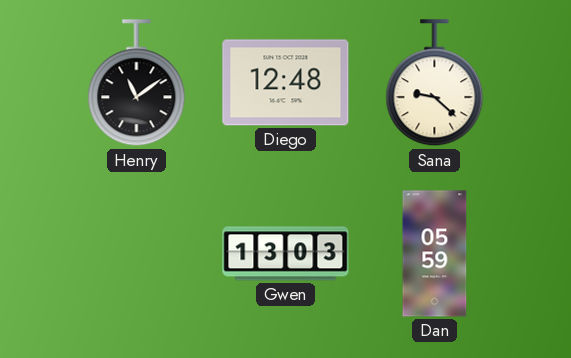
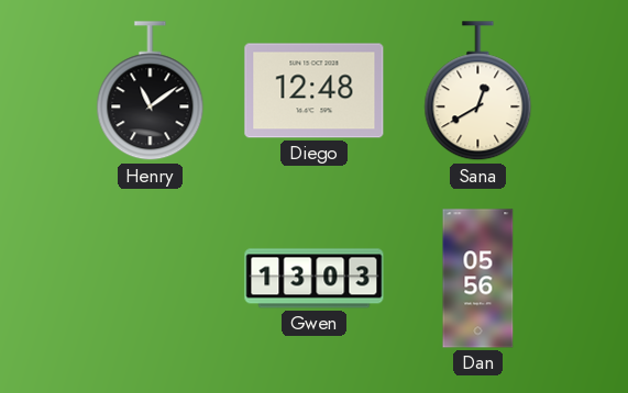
Sana: 9:22 -> 12:40 (478, 91)
Dan: 05:59 -> 05:56 (478, 279)
